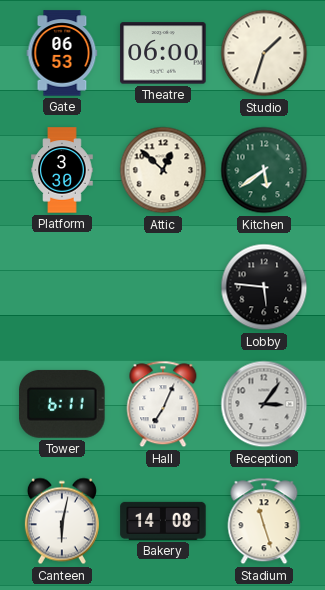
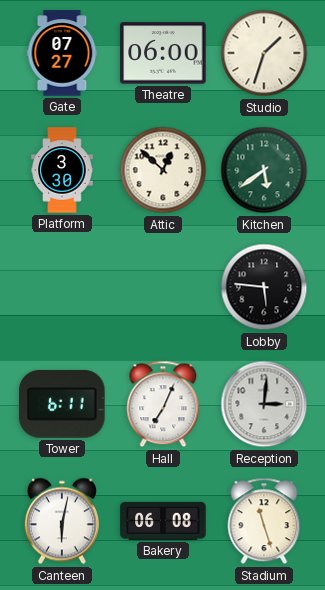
Gate: 06:53 -> 07:27 (62, 53)
Reception: 3:06 -> 3:01 (264, 404)
Bakery: 14:08 -> 06:08 (163, 521)
